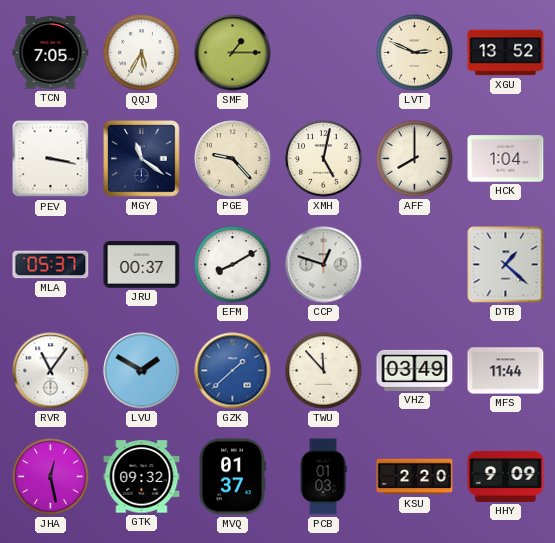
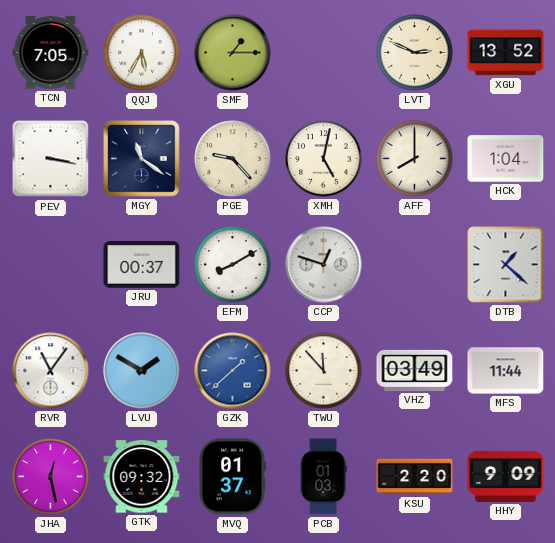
MLA: 05:37 -> none (51, 265)
